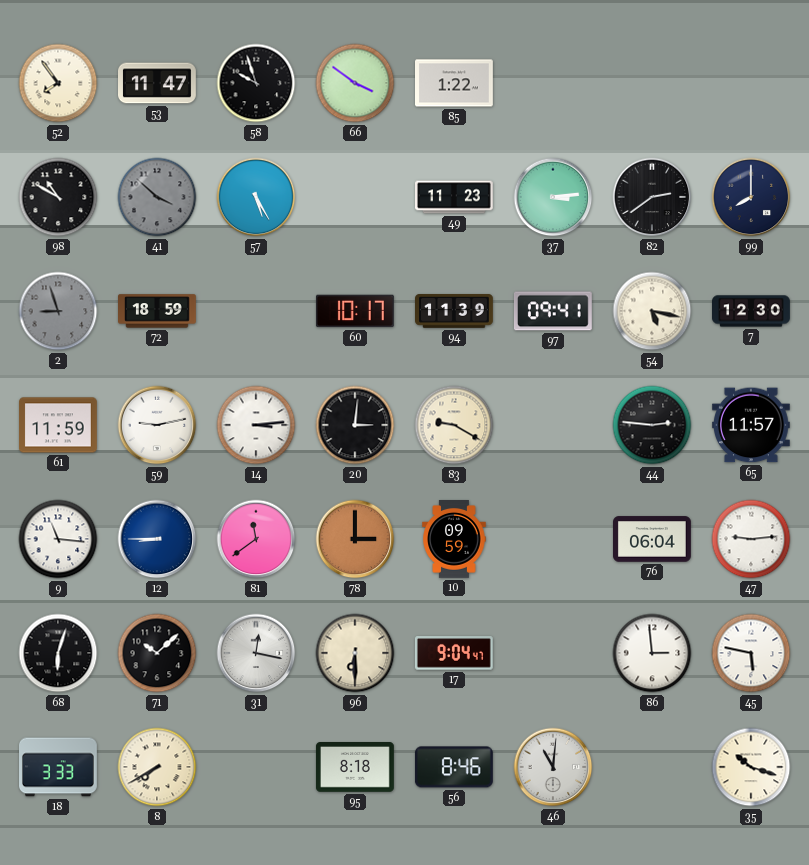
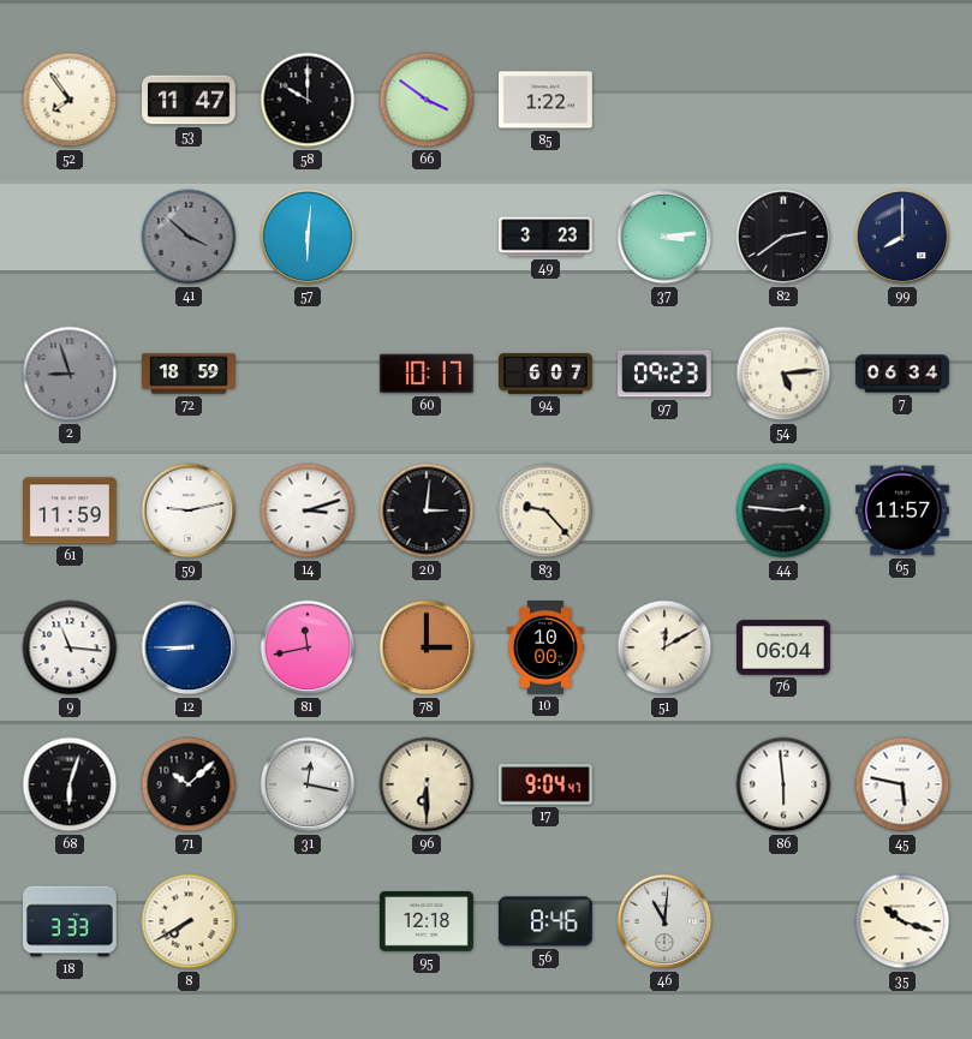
58: 9:57 -> 10:00 (308, 100)
98: 10:50 -> none (58, 197)
57: 5:25 -> 6:01 (308, 237)
49: 11:23 -> 3:23 (547, 237)
94: 11:39 -> 6:07 (547, 375)
97: 09:41 -> 09:23 (664, 374)
54: 5:17 -> 5:14 (783, 374)
7: 12:30 -> 06:34 (904, 374)
14: 3:14 -> 3:12 (308, 510)
83: 9:20 -> 9:23 (545, 510)
81: 11:39 -> 11:43 (308, 647)
10: 09:59 -> 10:00 (545, 649)
51: none -> 12:10 (664, 647)
47: 9:14 -> none (751, 539)
86: 2:59 -> 5:59 (783, 784)
95: 8:18 -> 12:18 (427, 922)
